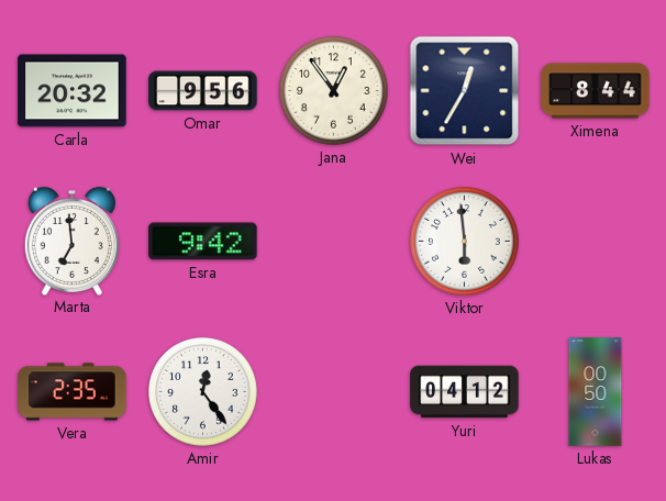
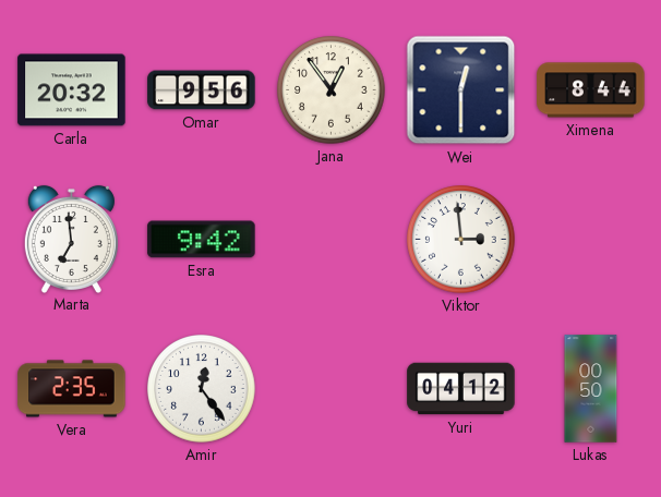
Wei: 12:35 -> 12:30 (461, 90)
Viktor: 5:59 -> 2:59 (461, 240)
